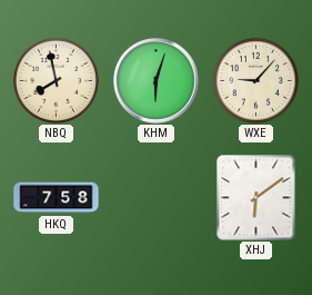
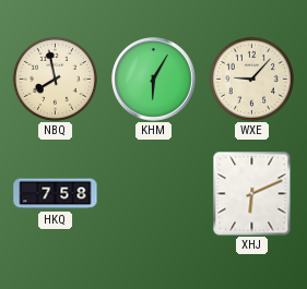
KHM: 6:03 -> 6:05 (154, 80)
XHJ: 6:09 -> 6:11 (252, 193)
